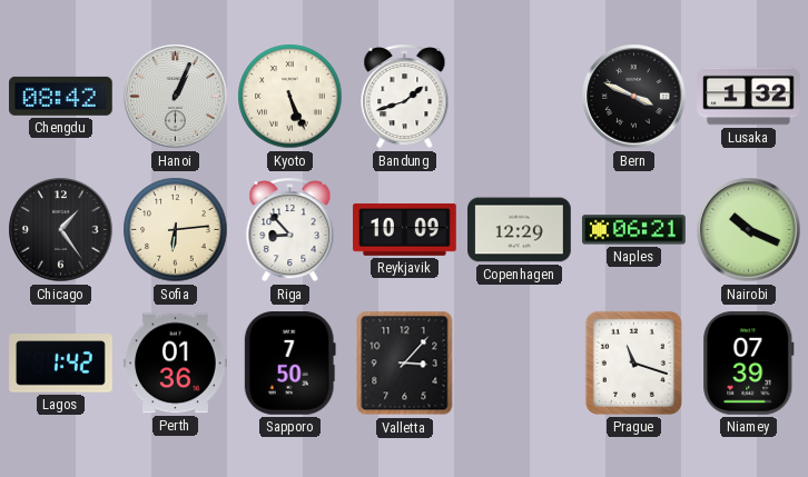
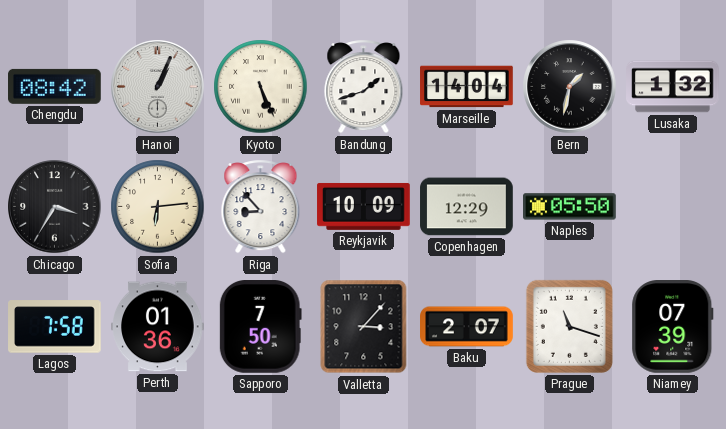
Marseille: none -> 14:04 (467, 87)
Bern: 3:49 -> 1:32 (570, 87)
Chicago: 1:24 -> 3:35 (55, 207)
Naples: 06:21 -> 05:50 (570, 207)
Nairobi: 10:19 -> none (749, 230)
Lagos: 1:42 -> 7:58 (55, 327)
Baku: none -> 2:07 (467, 327)
